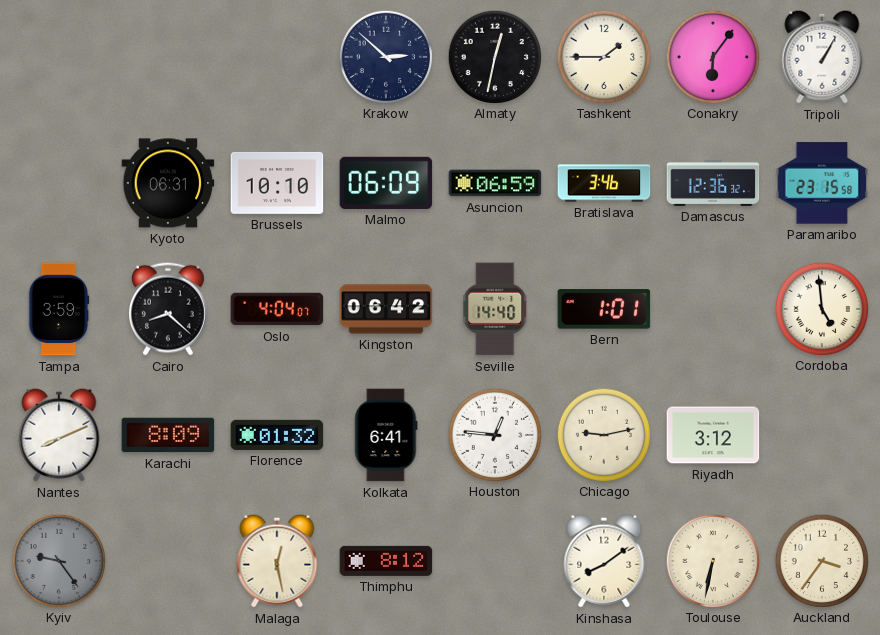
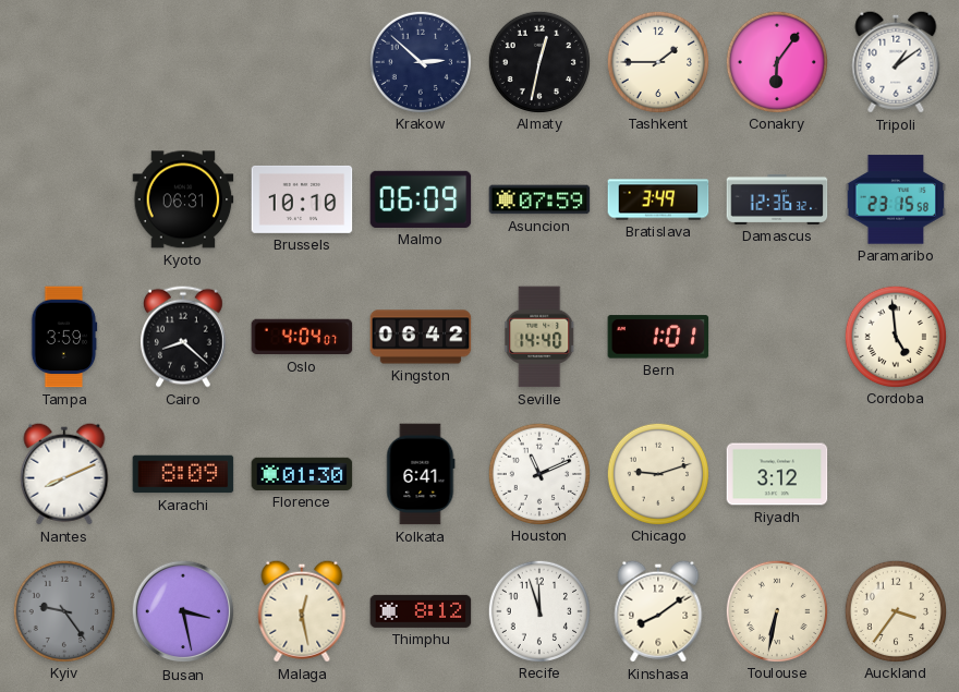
Tripoli: 1:05 -> 1:09 (896, 62)
Asuncion: 06:59 -> 07:59 (539, 199)
Bratislava: 3:46 -> 3:49 (658, 199)
Florence: 01:32 -> 01:30 (302, 474)
Houston: 12:46 -> 11:11 (538, 473)
Chicago: 9:13 -> 9:12 (657, 473)
Busan: none -> 3:28 (183, 611)
Recife: none -> 11:57 (538, 610)
